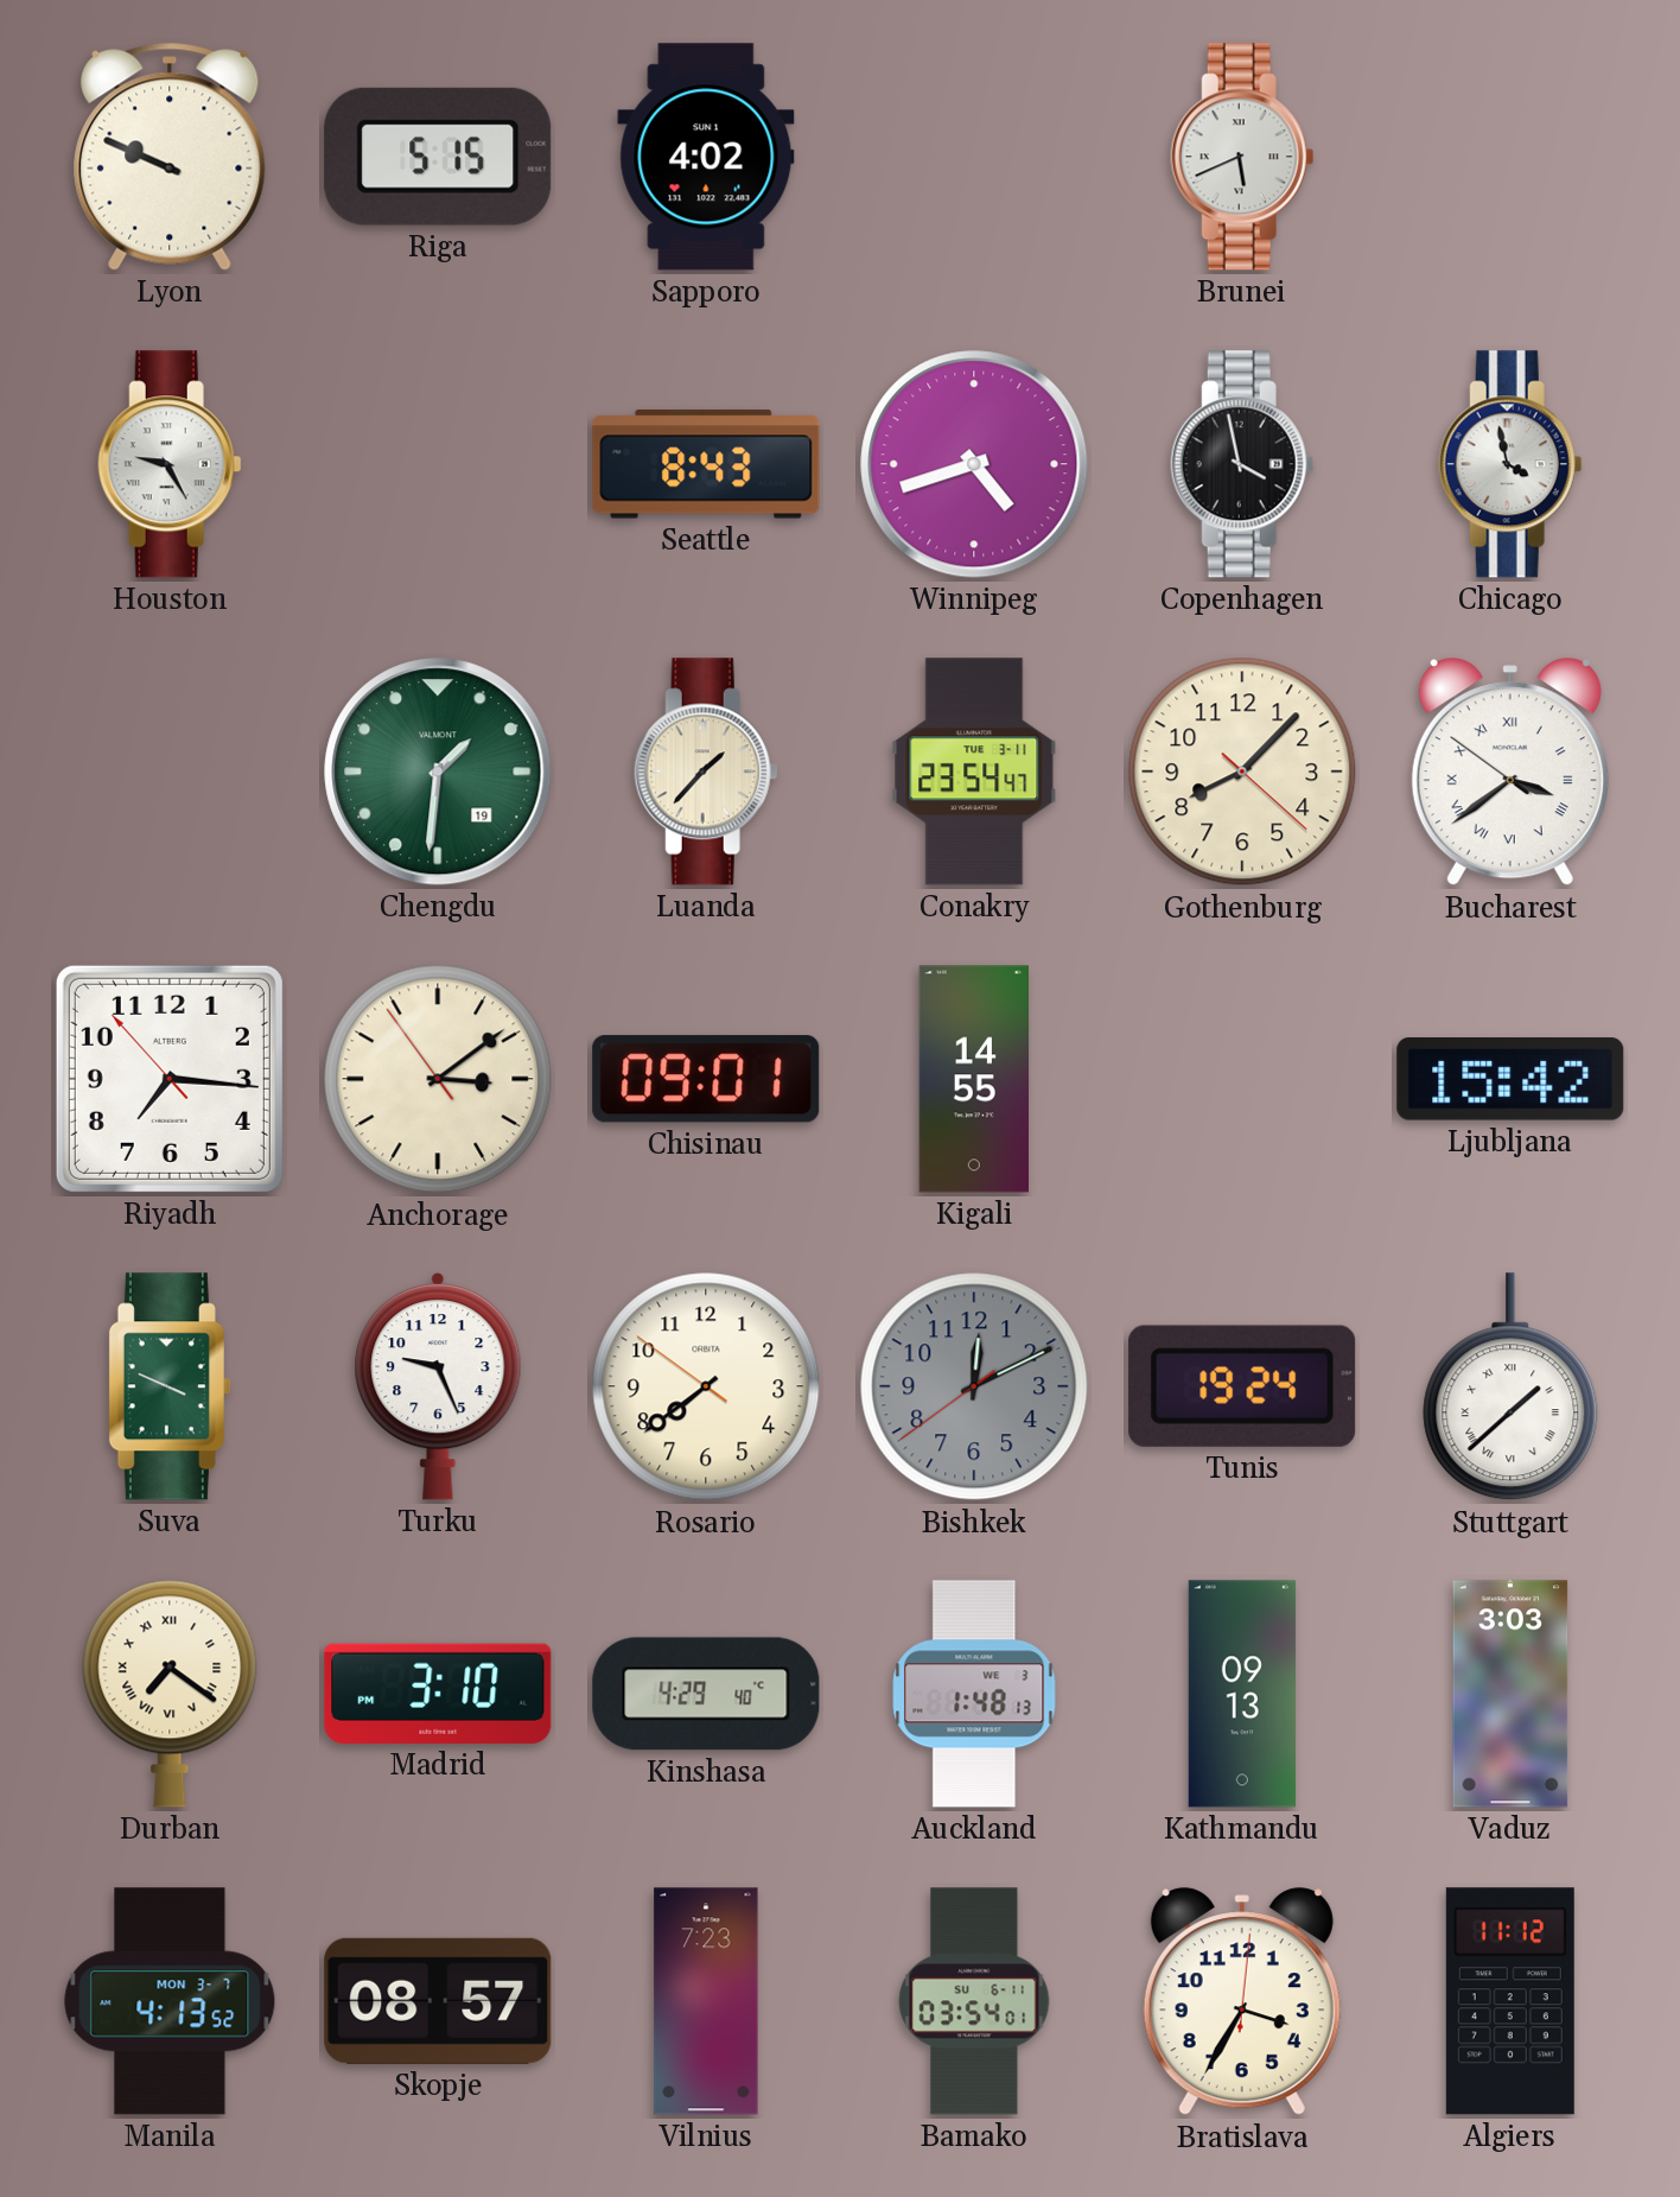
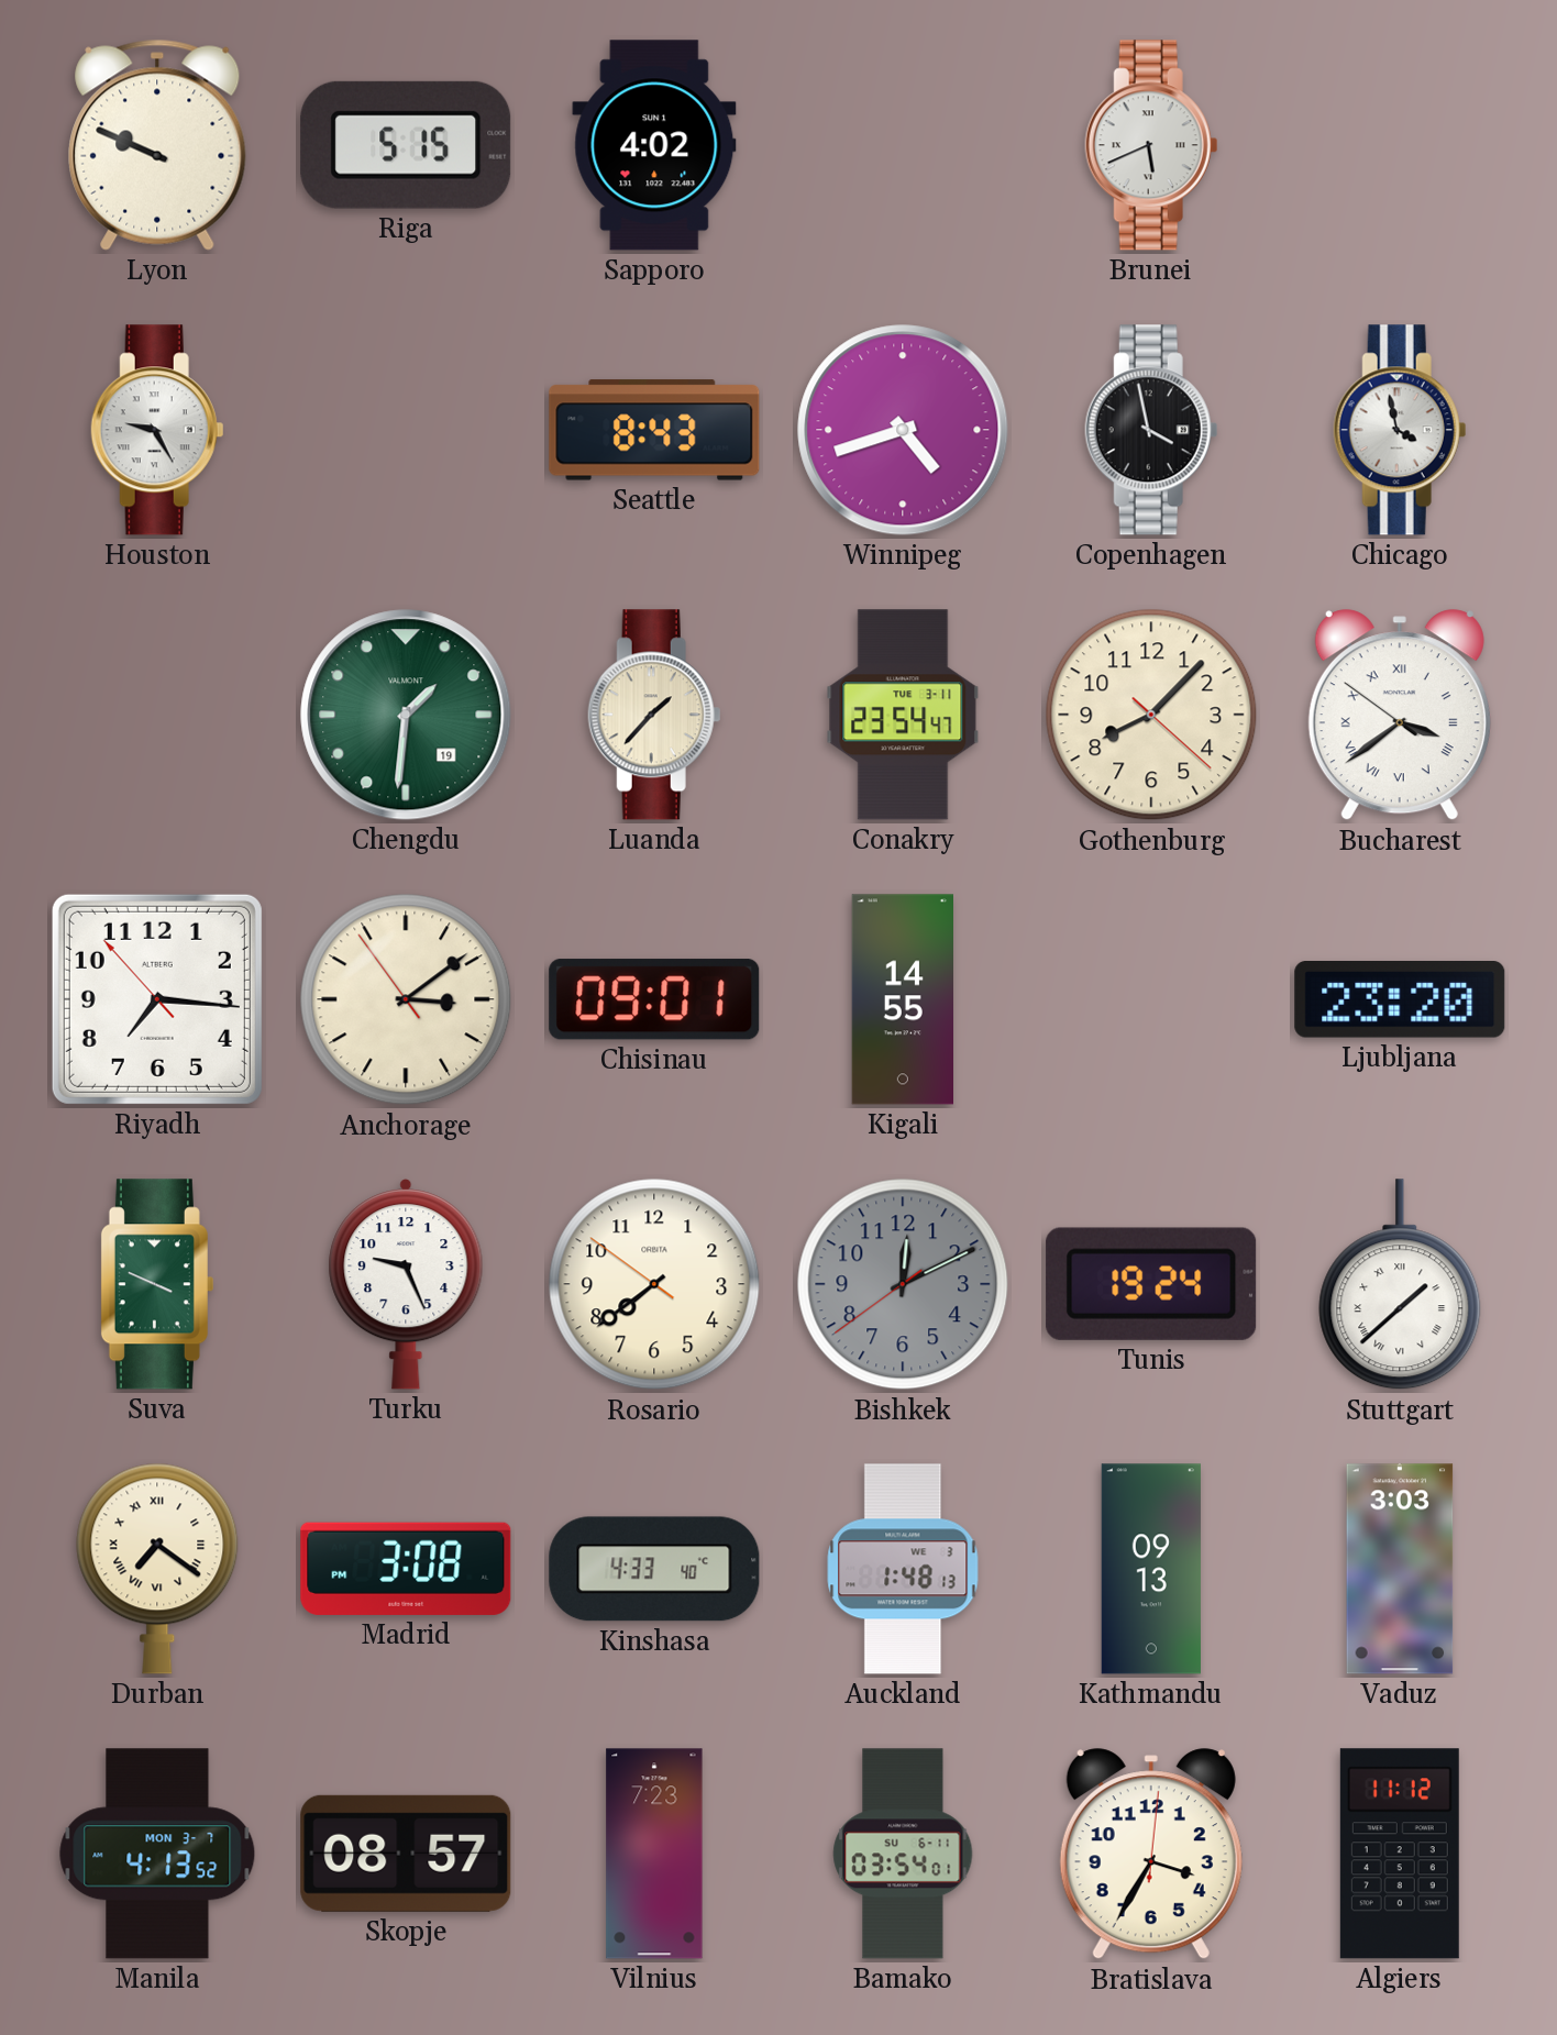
Ljubljana: 15:42 -> 23:20 (1400, 1000)
Madrid: 3:10 -> 3:08 (406, 1569)
Kinshasa: 4:29 -> 4:33 (654, 1569)
